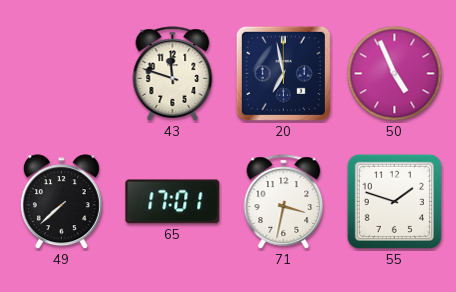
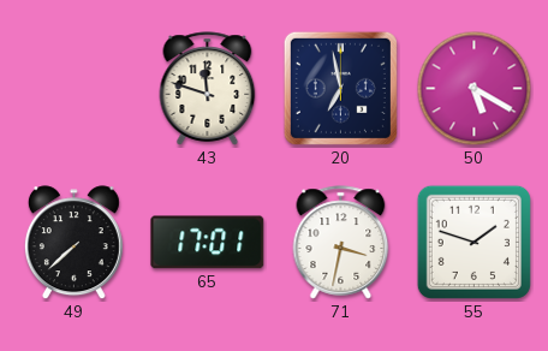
50: 4:56 -> 5:20 (475, 89)
